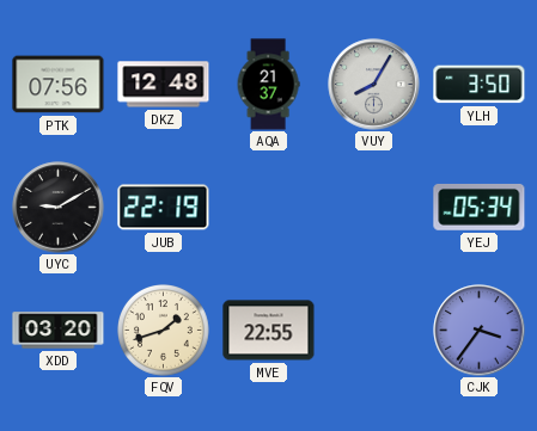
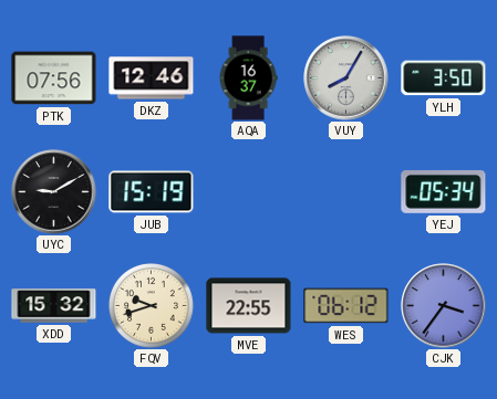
DKZ: 12:48 -> 12:46 (152, 78)
AQA: 21:37 -> 16:37 (248, 78)
JUB: 22:19 -> 15:19 (152, 192)
XDD: 03:20 -> 15:32 (54, 306)
FQV: 1:42 -> 9:42 (152, 306)
WES: none -> 06:12 (346, 306)
